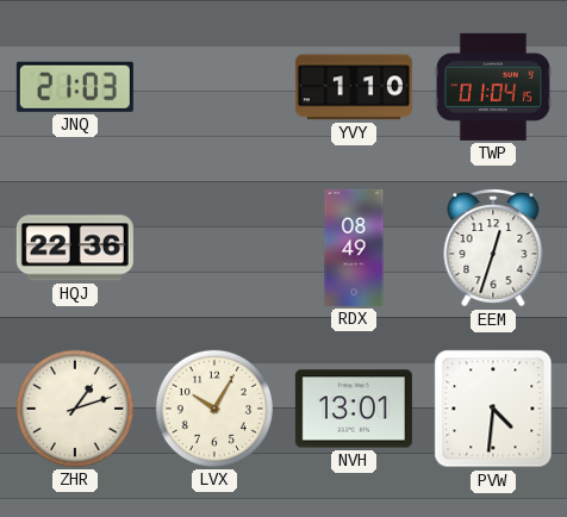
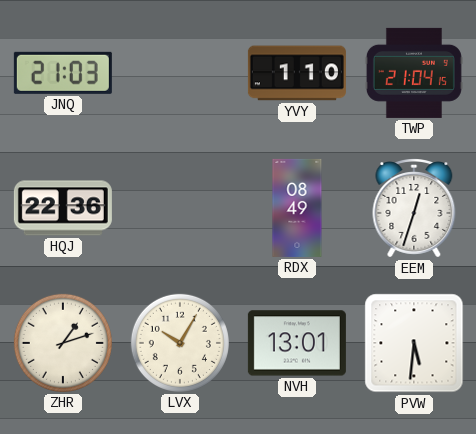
TWP: 01:04 -> 21:04 (414, 73)
PVW: 4:31 -> 5:31 (414, 343)
